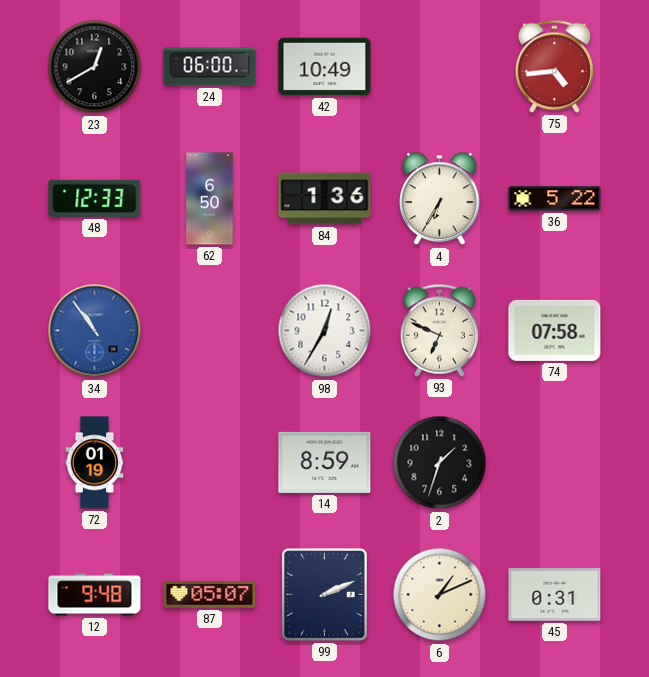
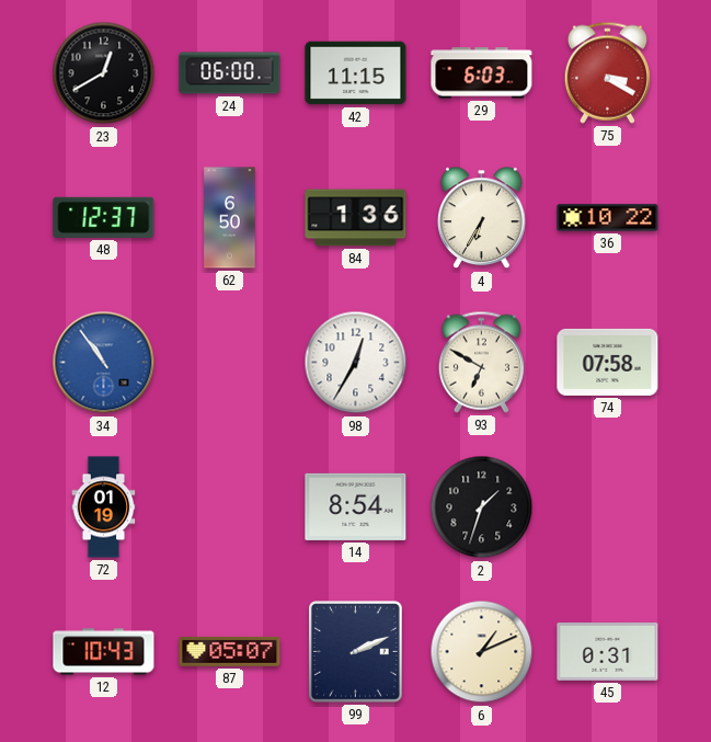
42: 10:49 -> 11:15 (356, 73)
29: none -> 6:03 (482, 73)
75: 4:44 -> 3:20 (607, 72)
48: 12:33 -> 12:37 (104, 217)
36: 5:22 -> 10:22 (608, 218)
93: 6:49 -> 6:50 (481, 362)
14: 8:59 -> 8:54 (356, 506)
12: 9:48 -> 10:43 (104, 652)
